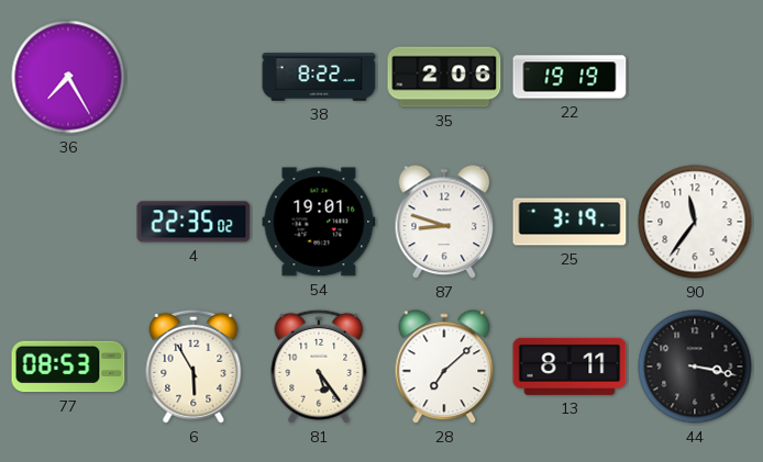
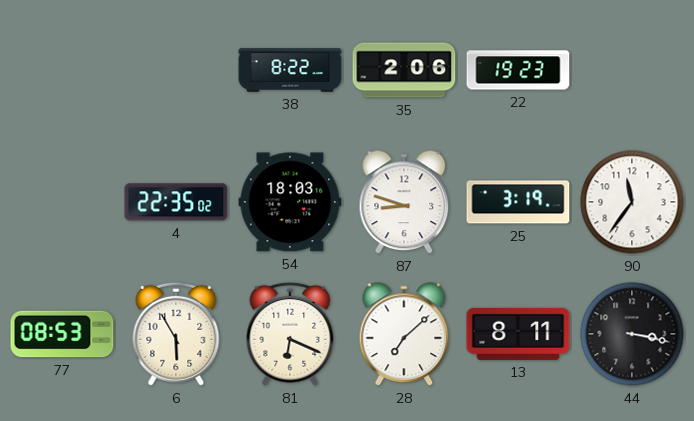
36: 7:25 -> none (68, 77)
22: 19:19 -> 19:23 (518, 70)
54: 19:01 -> 18:03 (290, 202)
81: 5:24 -> 6:19 (290, 334)
